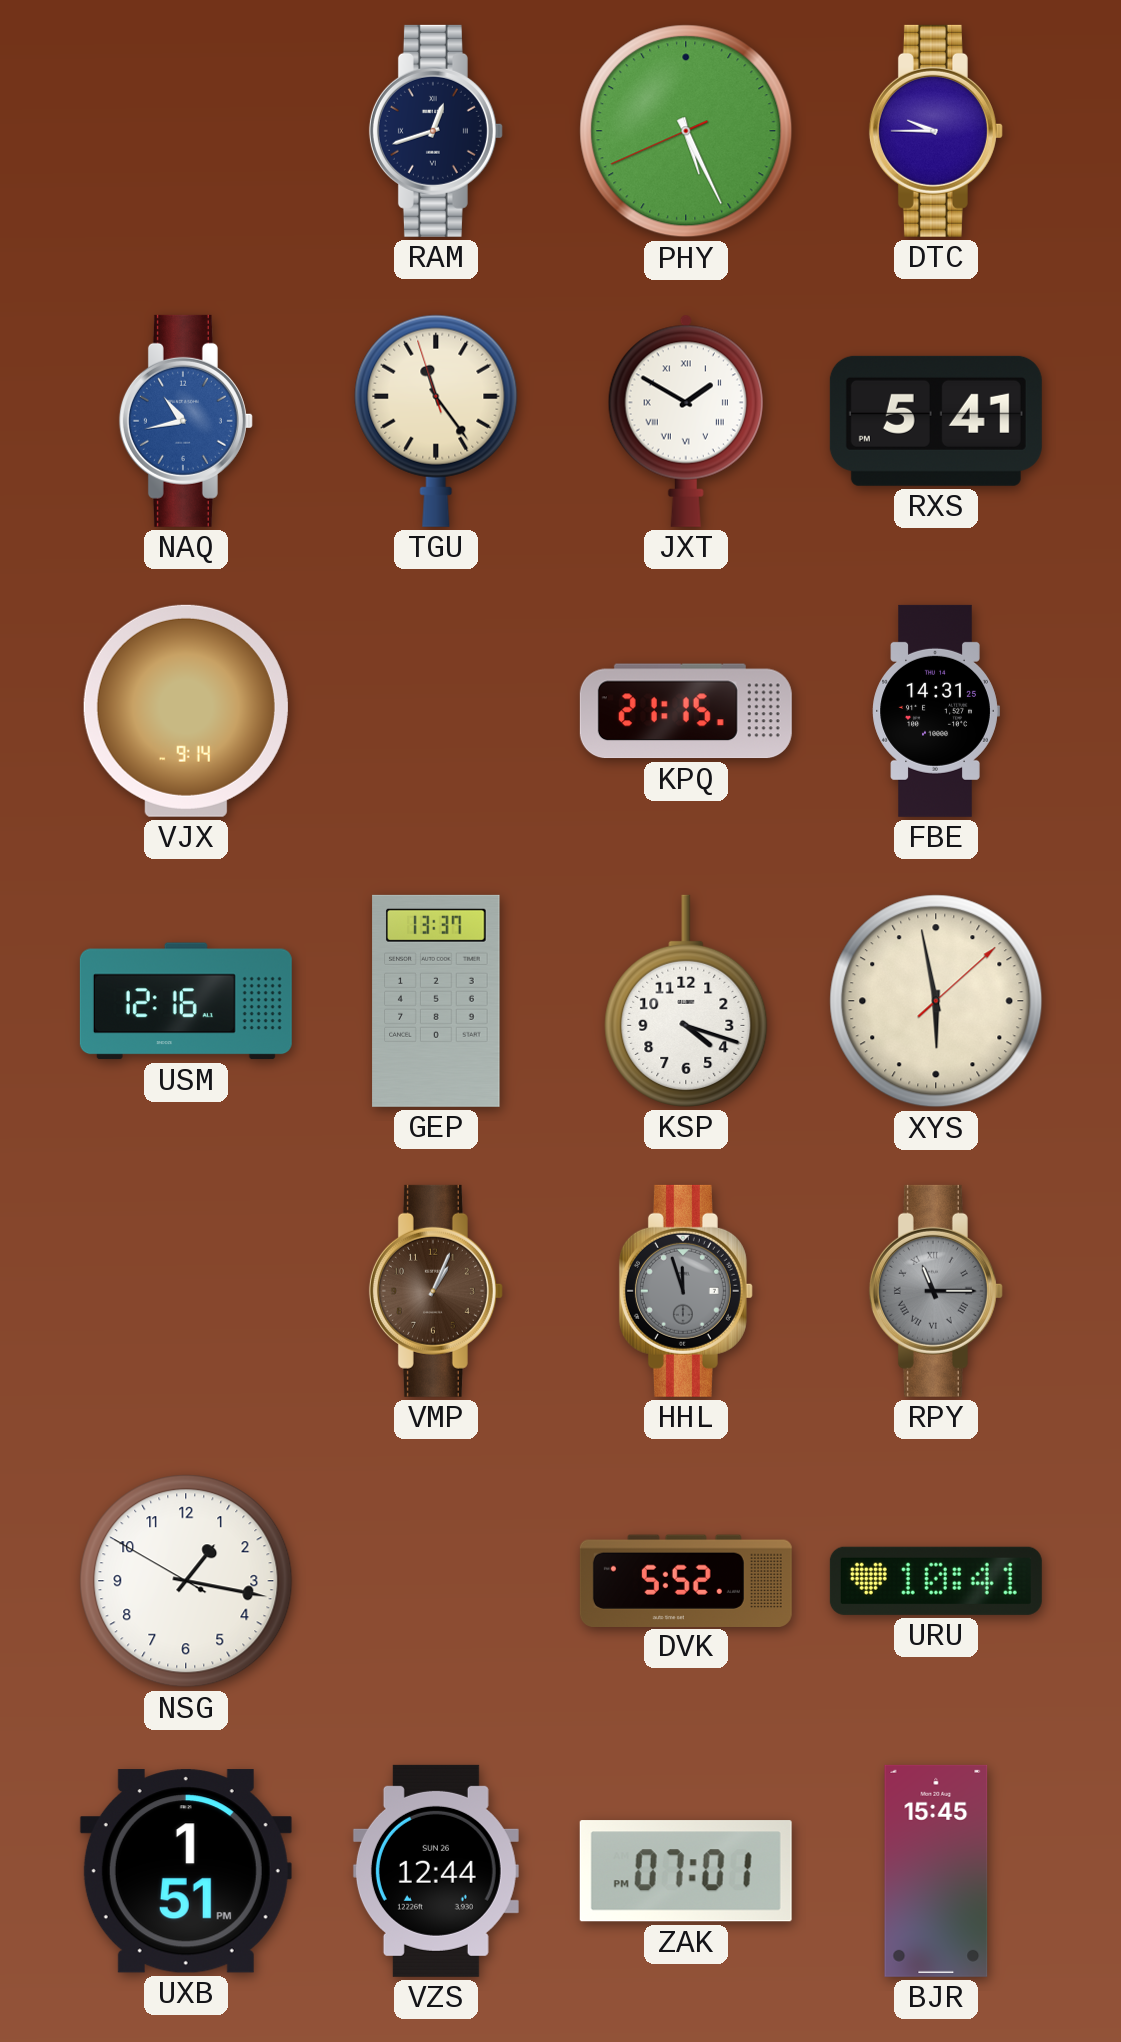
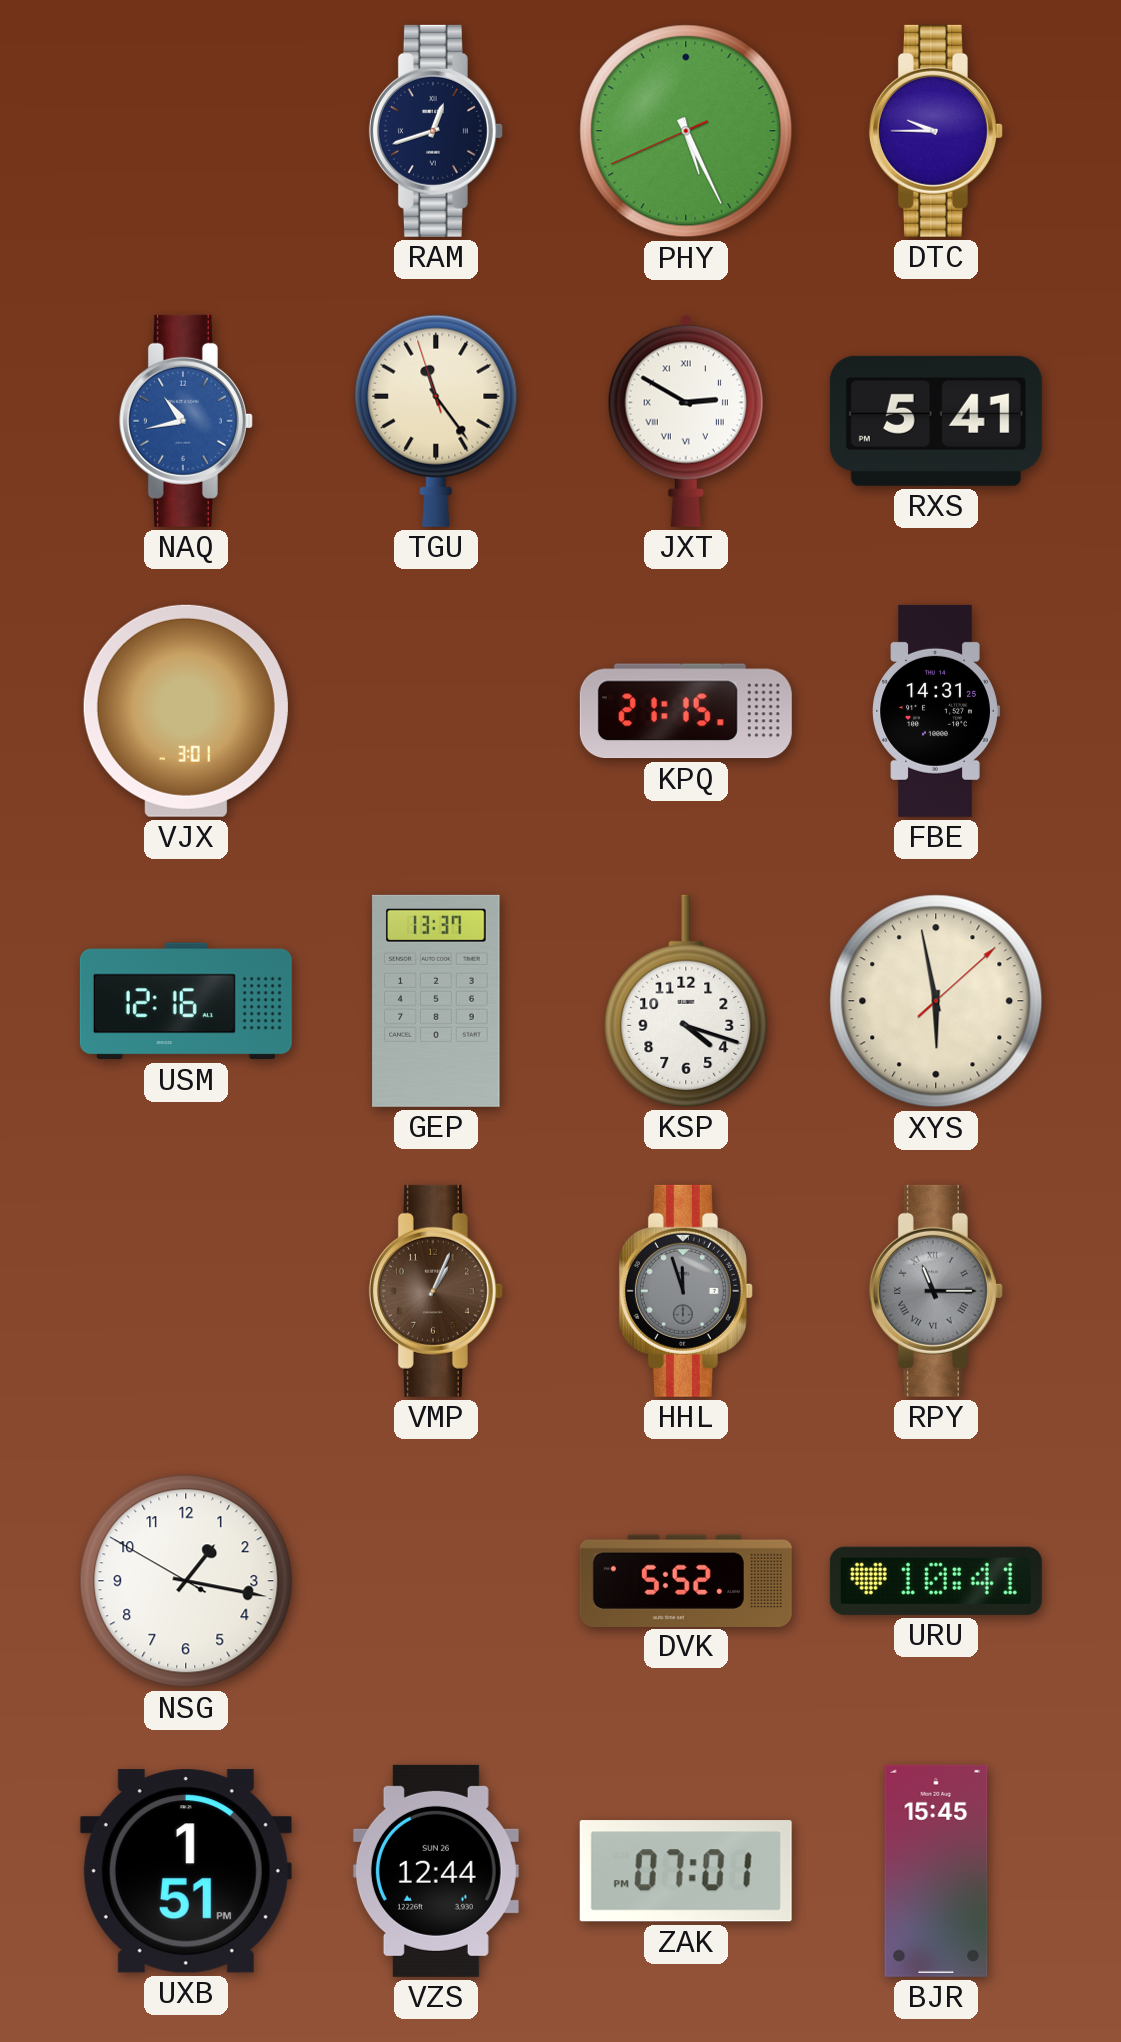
JXT: 1:50 -> 2:50 (686, 421)
VJX: 9:14 -> 3:01 (186, 711)
